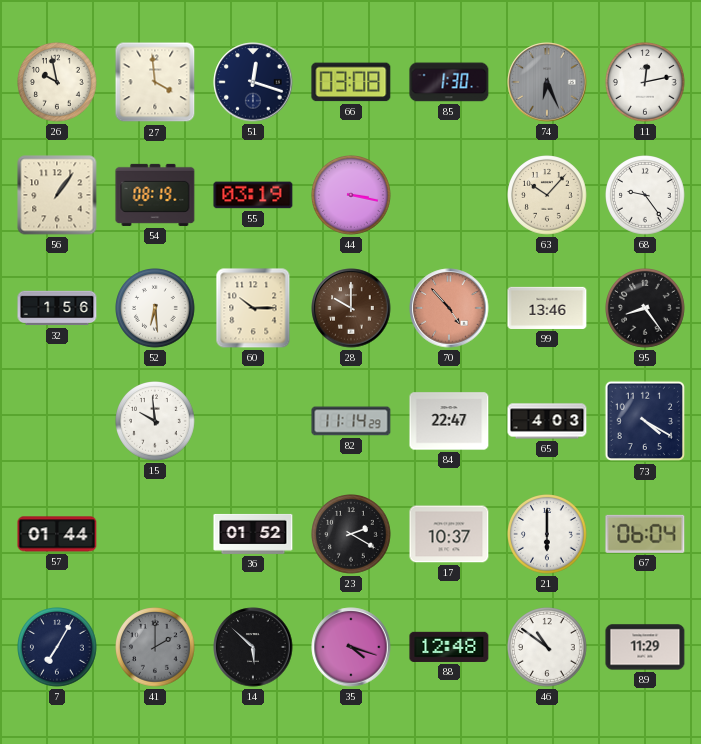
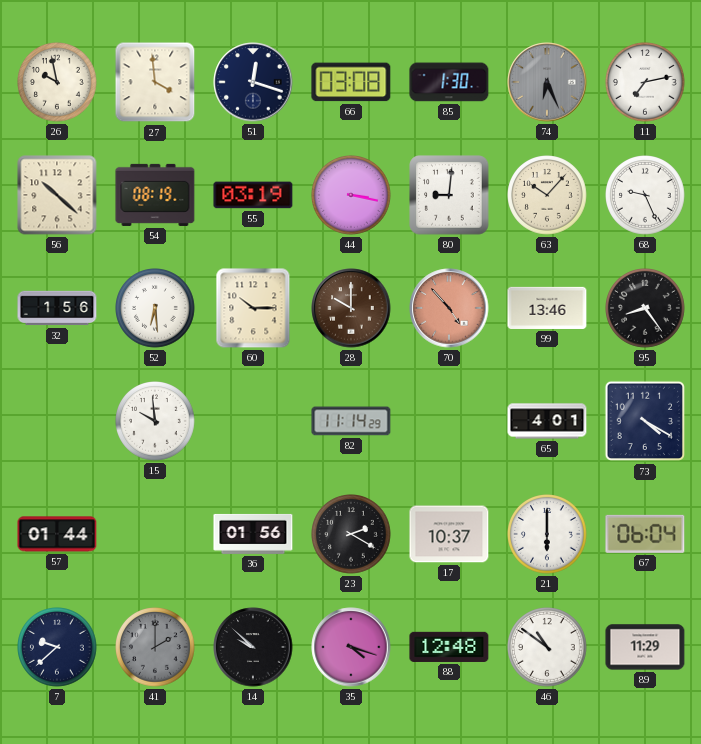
11: 12:13 -> 7:13 (646, 83)
56: 1:06 -> 10:22 (57, 195)
80: none -> 9:01 (449, 195)
68: 9:24 -> 9:26 (646, 196)
84: 22:47 -> none (449, 421)
65: 4:03 -> 4:01 (547, 421)
36: 01:52 -> 01:56 (253, 534)
7: 7:05 -> 9:38 (58, 648)
14: 5:52 -> 9:52 (253, 647)
